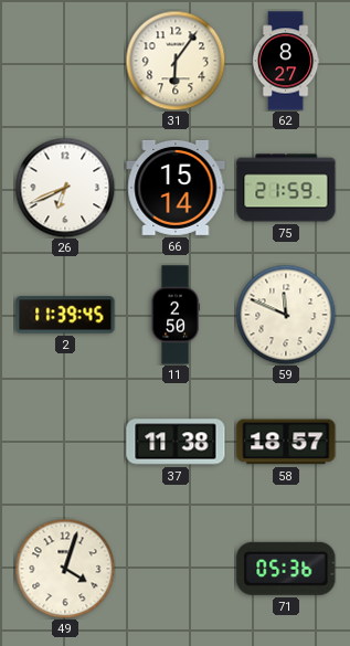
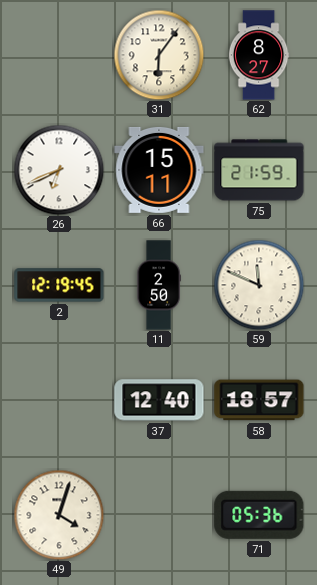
66: 15:14 -> 15:11 (159, 170)
2: 11:39 -> 12:19 (59, 285)
37: 11:38 -> 12:40 (159, 400)
